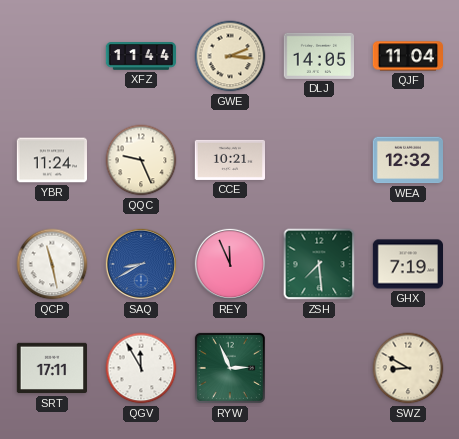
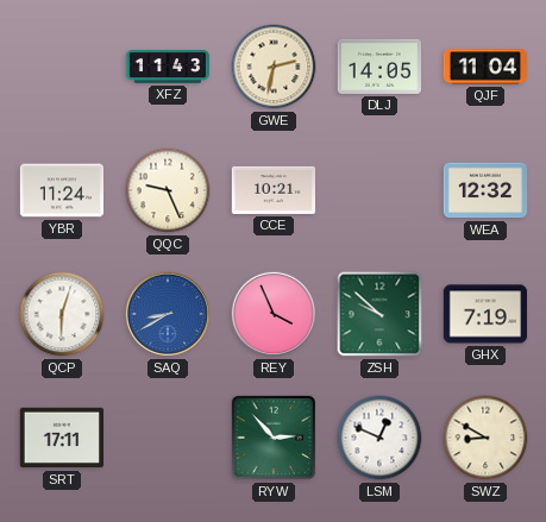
XFZ: 11:44 -> 11:43 (168, 67)
GWE: 2:16 -> 2:32 (274, 67)
QCP: 11:28 -> 6:03 (62, 314)
REY: 11:56 -> 3:56 (274, 314)
ZSH: 7:29 -> 9:52 (379, 314)
QGV: 11:55 -> none (141, 368)
RYW: 2:56 -> 2:53 (274, 438)
LSM: none -> 12:49 (379, 438)
